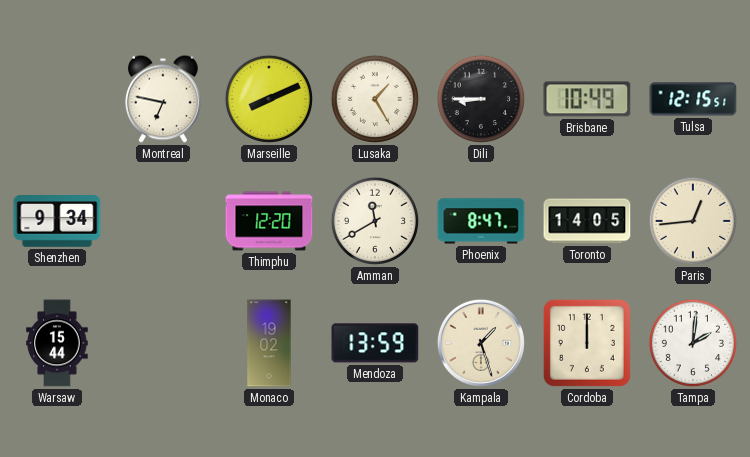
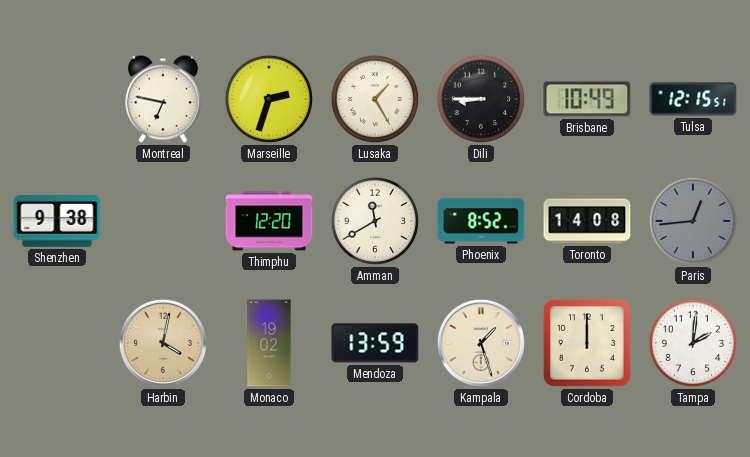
Marseille: 8:11 -> 2:33 (269, 99)
Shenzhen: 9:34 -> 9:38 (57, 221)
Phoenix: 8:47 -> 8:52 (481, 221)
Toronto: 14:05 -> 14:08 (587, 221)
Paris dial: cream -> grey (693, 221)
Warsaw: 15:44 -> none (57, 343)
Harbin: none -> 4:02 (163, 343)
